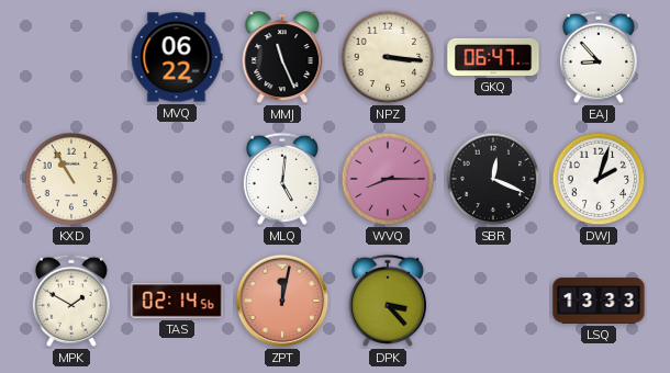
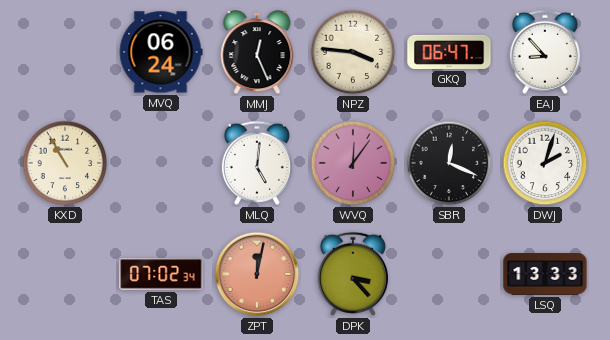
MVQ: 06:22 -> 06:24 (161, 52)
MMJ: 11:26 -> 12:26 (257, 53)
NPZ: 3:16 -> 3:46 (353, 52)
WVQ: 8:15 -> 12:06 (353, 163)
MPK: 1:50 -> none (71, 301)
TAS: 02:14 -> 07:02 (161, 274)
